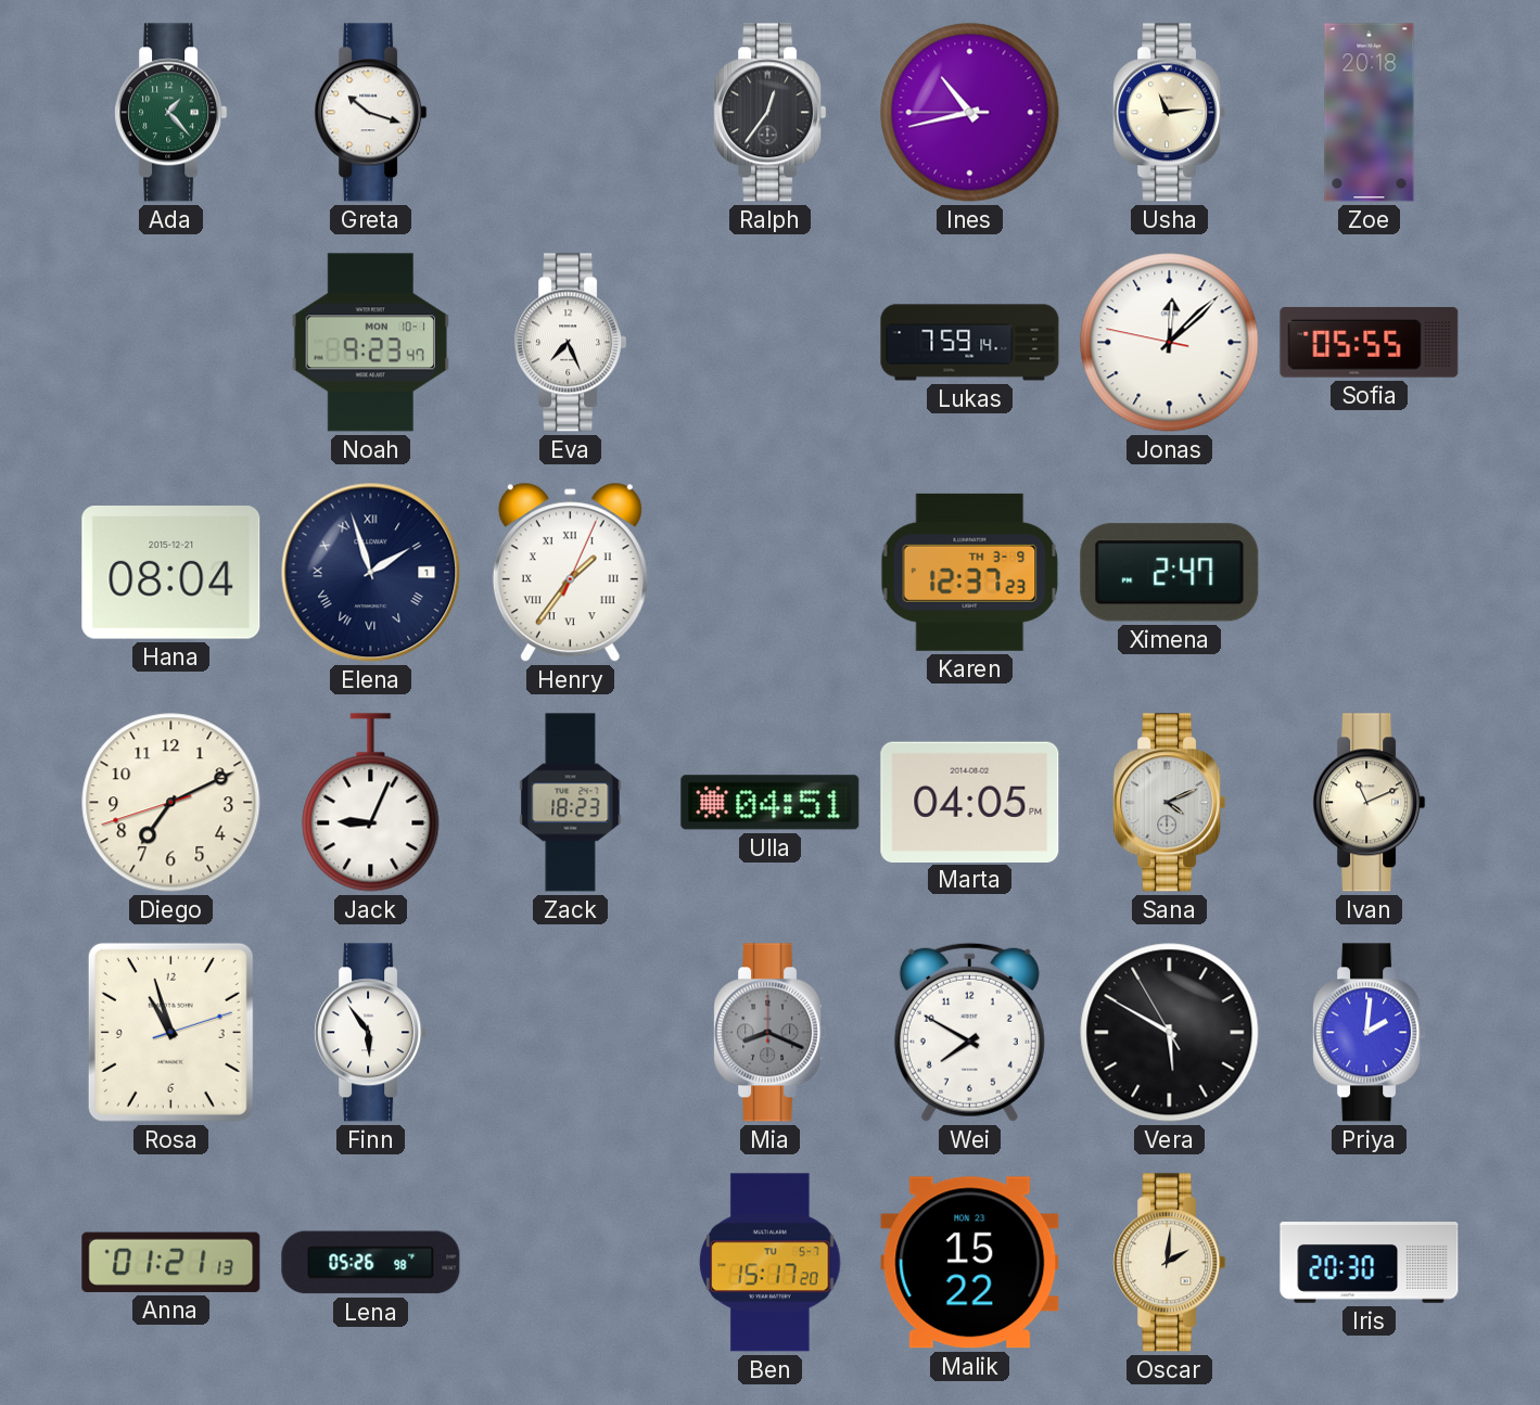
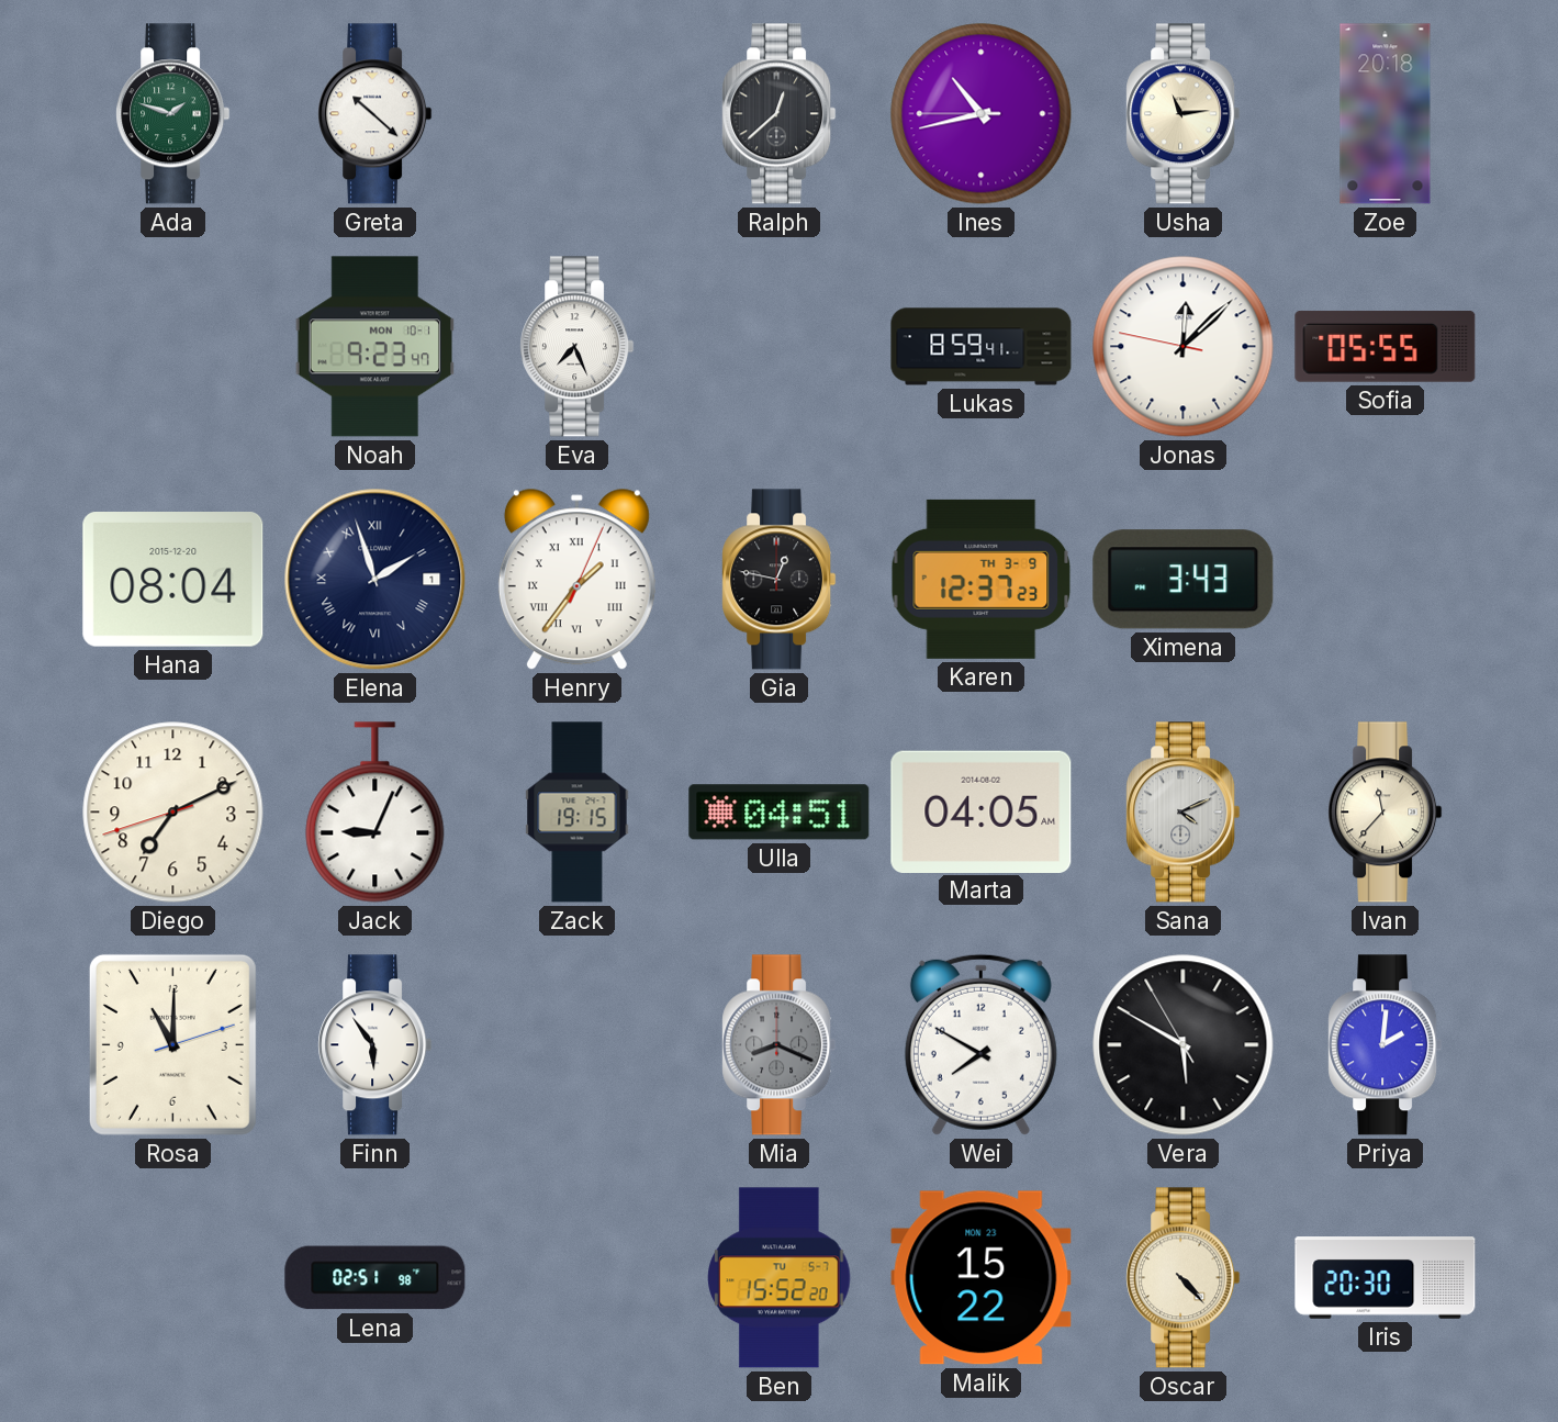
Ada: 1:23 -> 1:48 (173, 114)
Greta: 10:18 -> 10:22 (376, 114)
Ralph: 12:36 -> 12:38 (780, 114)
Lukas: 7:59 -> 8:59 (982, 347)
Hana date: 2015-12-21 -> 2015-12-20 (173, 580)
Gia: none -> 12:47 (780, 580)
Ximena: 2:47 -> 3:43 (1184, 580)
Zack: 18:23 -> 19:15 (578, 813)
Marta: 04:05 PM -> 04:05 AM (982, 811)
Ivan: 11:11 -> 11:37 (1386, 813)
Rosa: 10:57 -> 11:00 (172, 1044)
Anna: 01:21 -> none (171, 1262)
Lena: 05:26 -> 02:51 (376, 1278)
Ben: 15:17 -> 15:52 (780, 1278)
Oscar: 2:01 -> 4:23 (1184, 1278)
